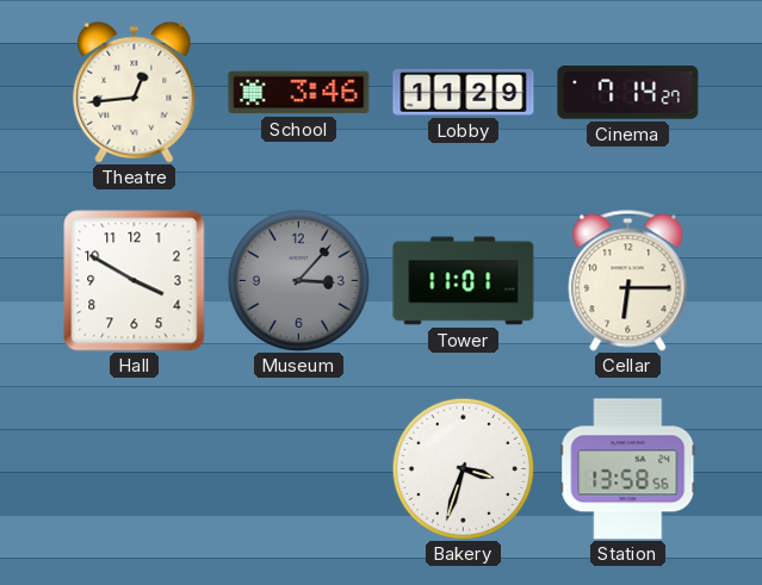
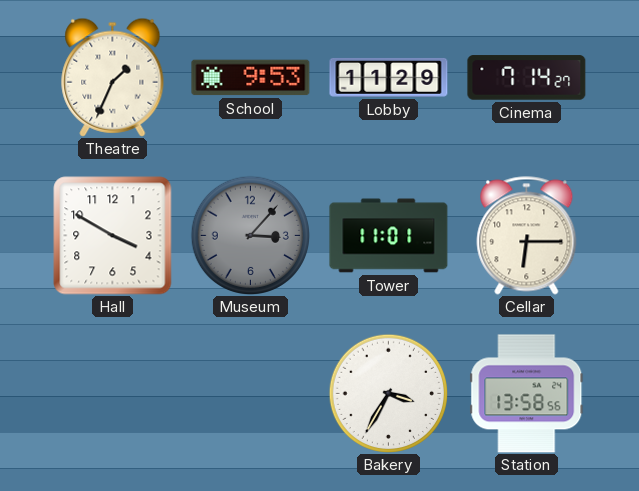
Theatre: 12:44 -> 1:34 (113, 77)
School: 3:46 -> 9:53 (251, 78)
Bakery: 3:33 -> 3:35 (388, 393)
